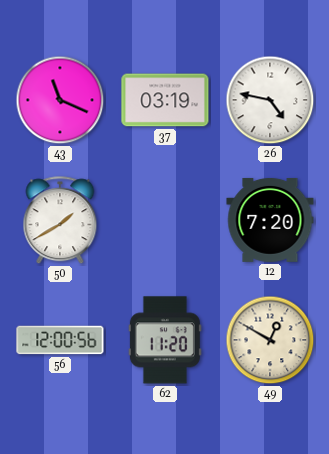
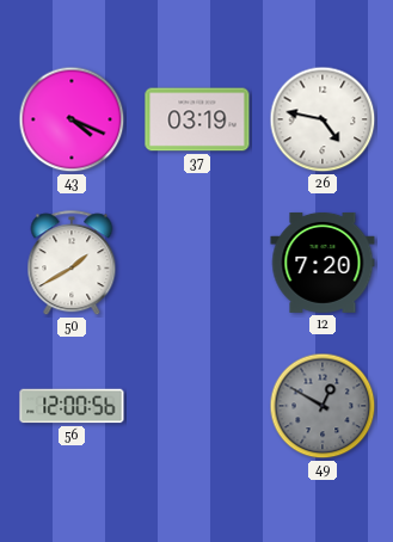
43: 11:19 -> 4:19 (72, 119)
62: 11:20 -> none (165, 340)
49 dial: cream -> grey (323, 406)
